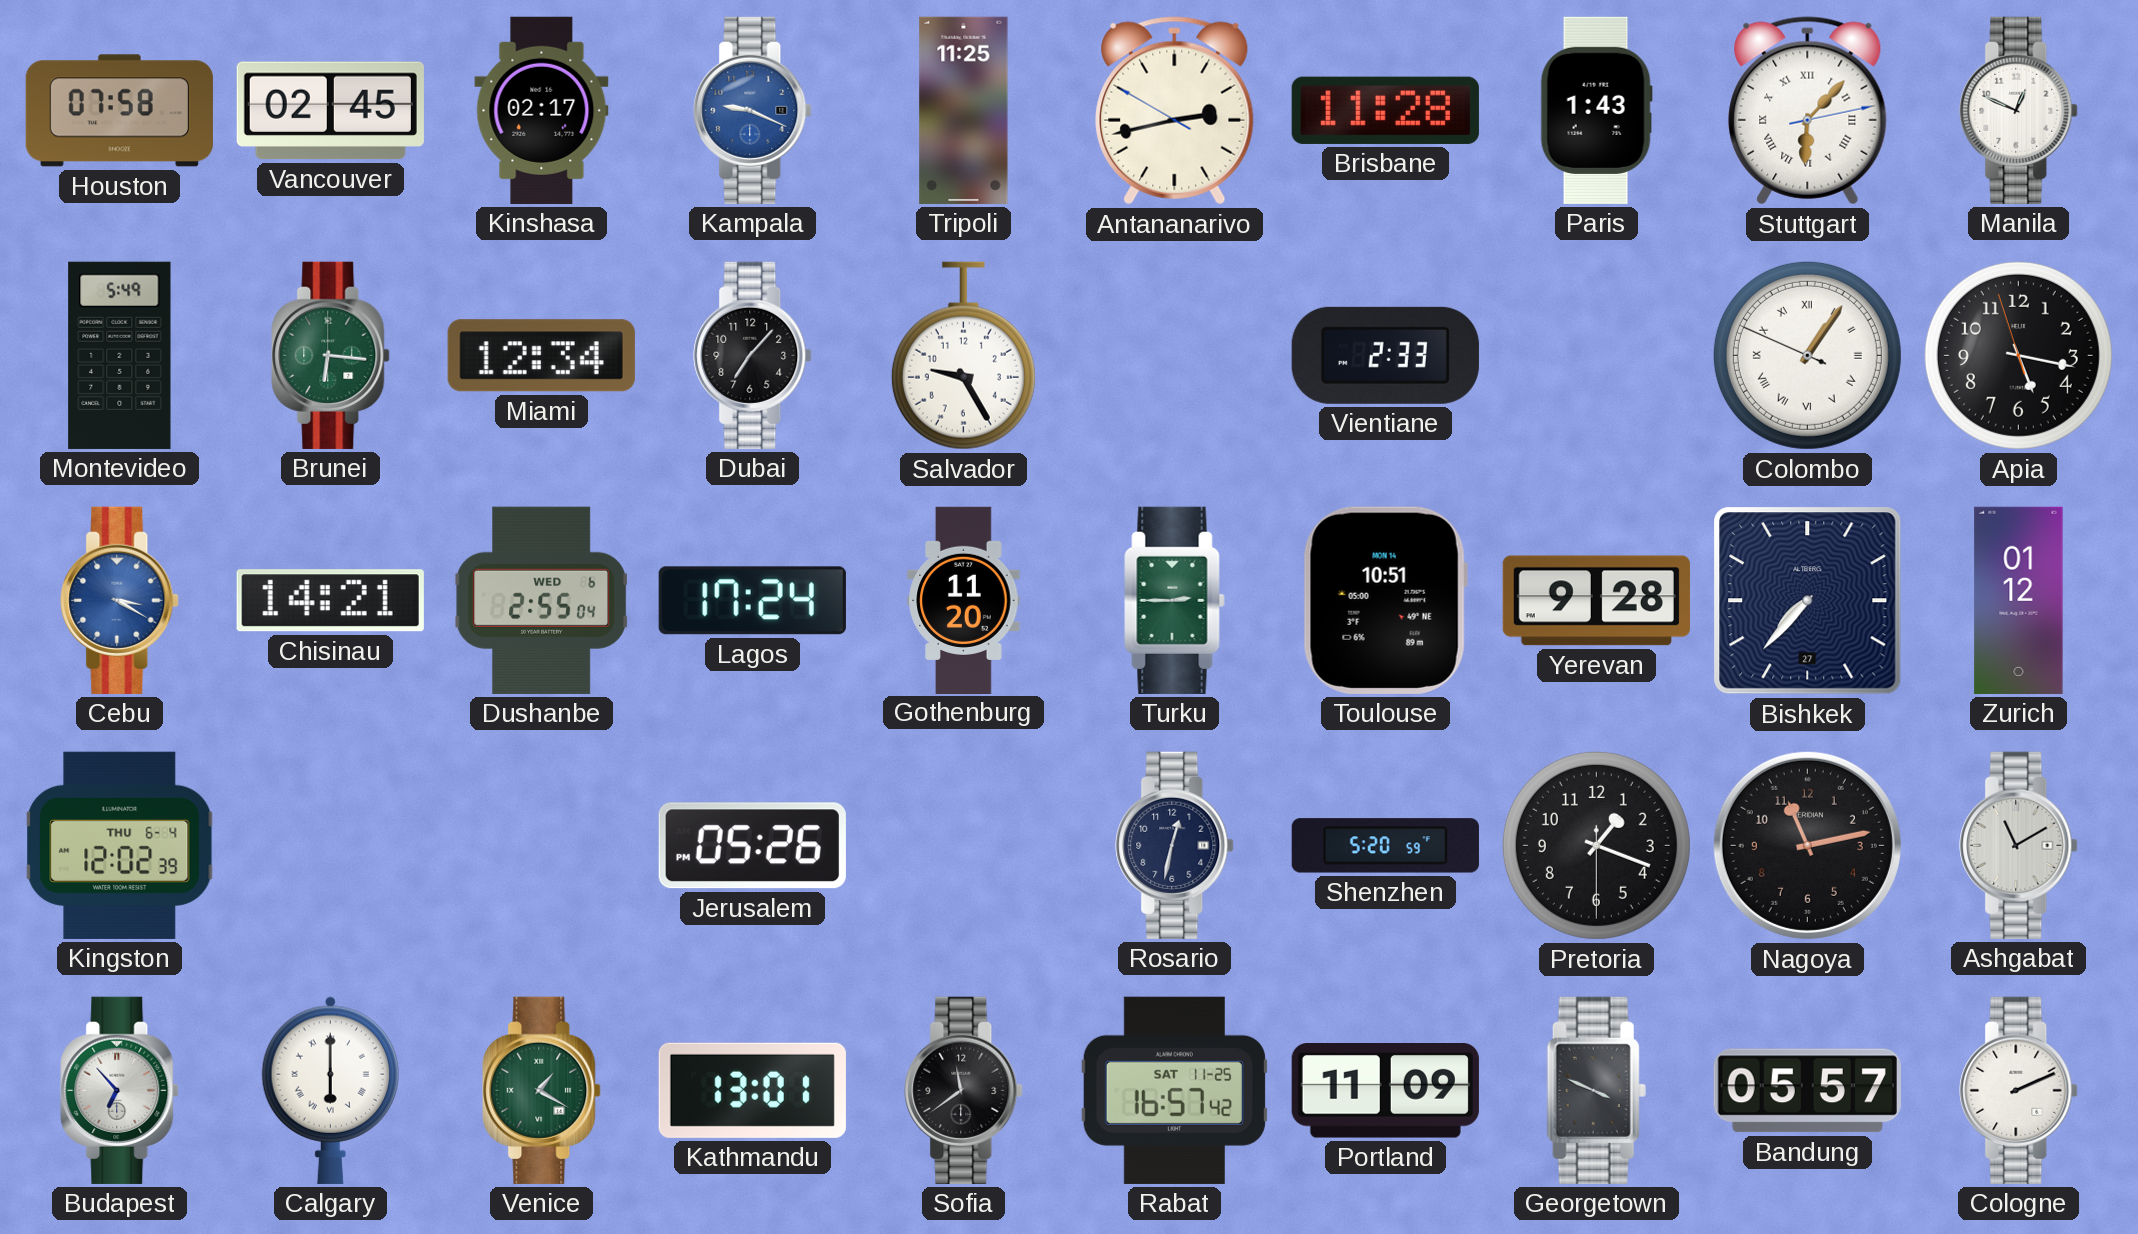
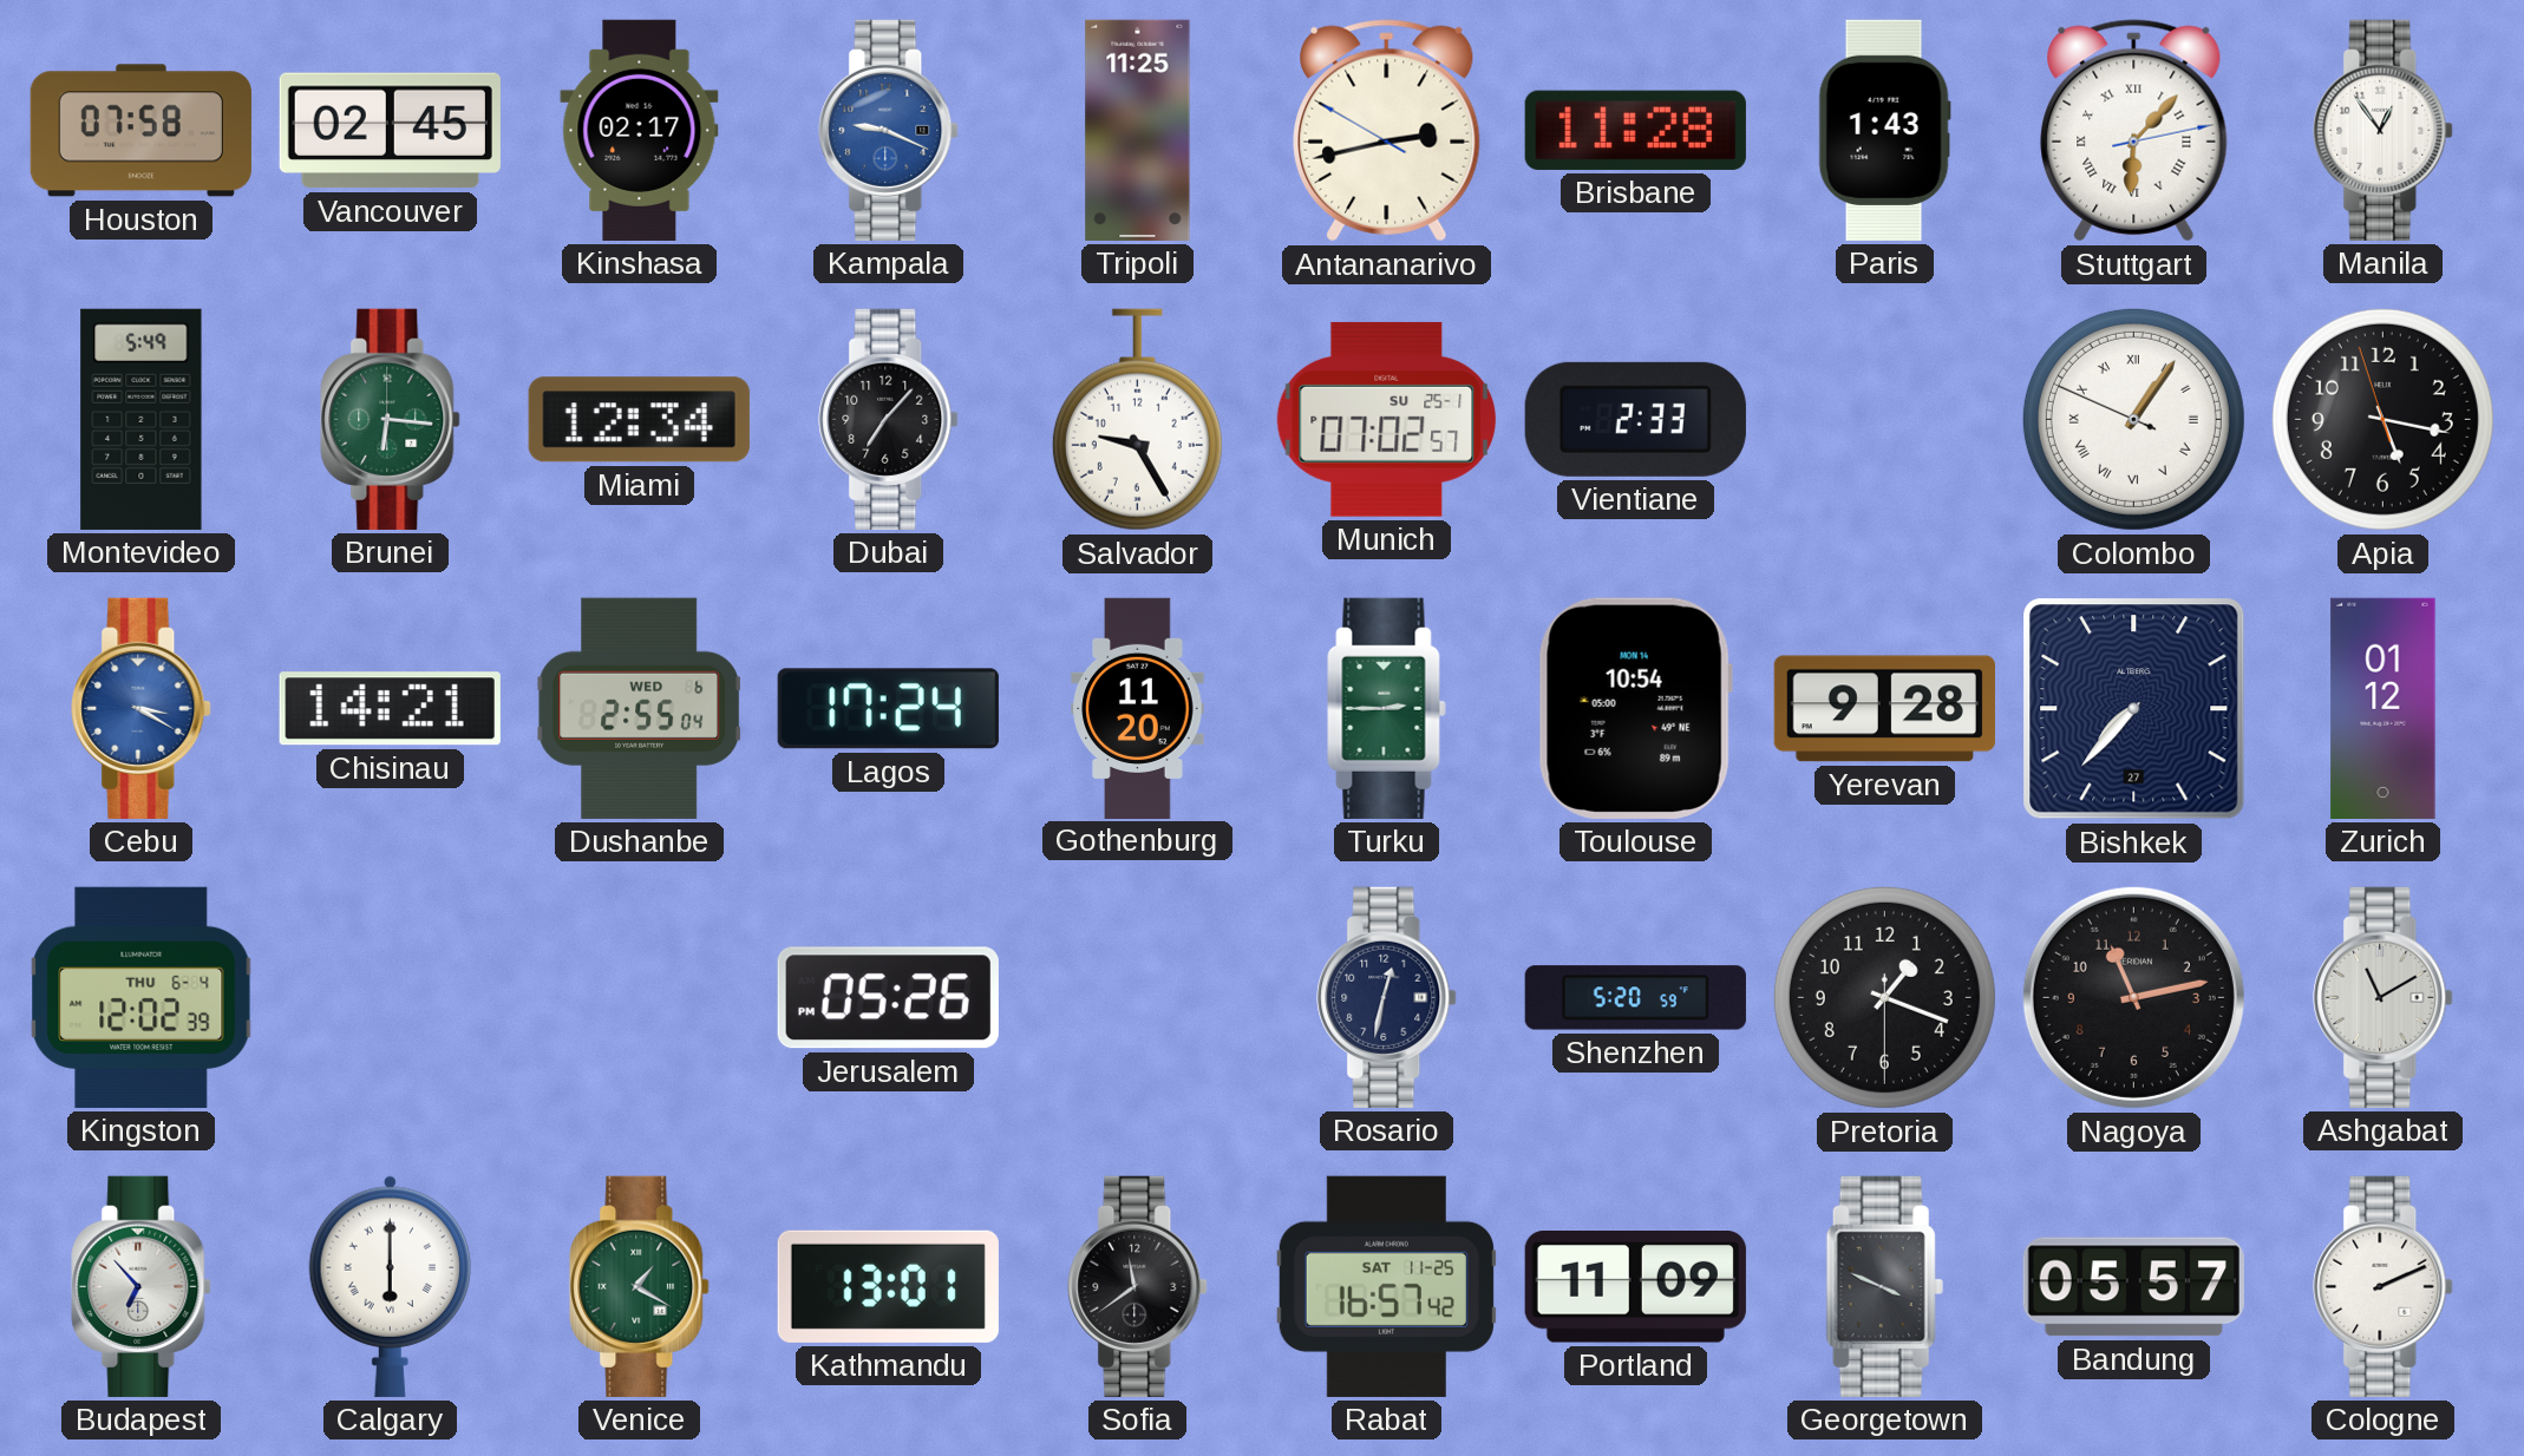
Manila: 12:49 -> 12:54 (2384, 130)
Munich: none -> 07:02 (1387, 419)
Toulouse: 10:51 -> 10:54 (1635, 708)
